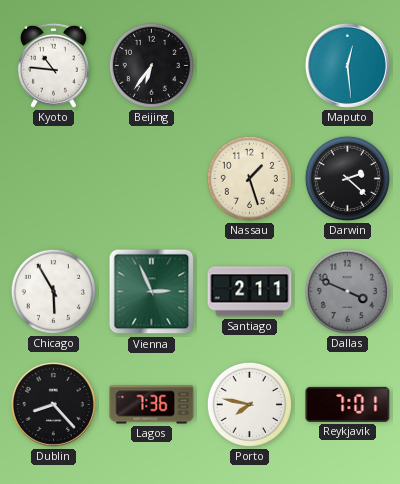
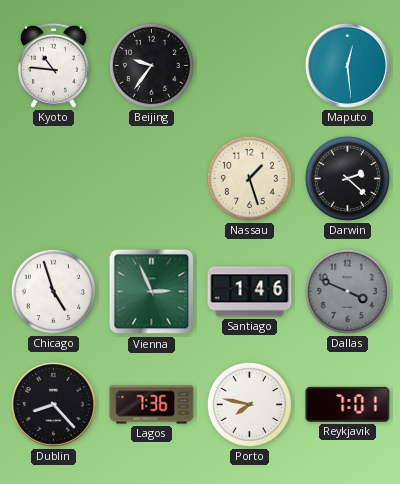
Beijing: 6:36 -> 9:36 (151, 65)
Chicago: 5:55 -> 4:57 (53, 291)
Santiago: 2:11 -> 1:46 (250, 292)
